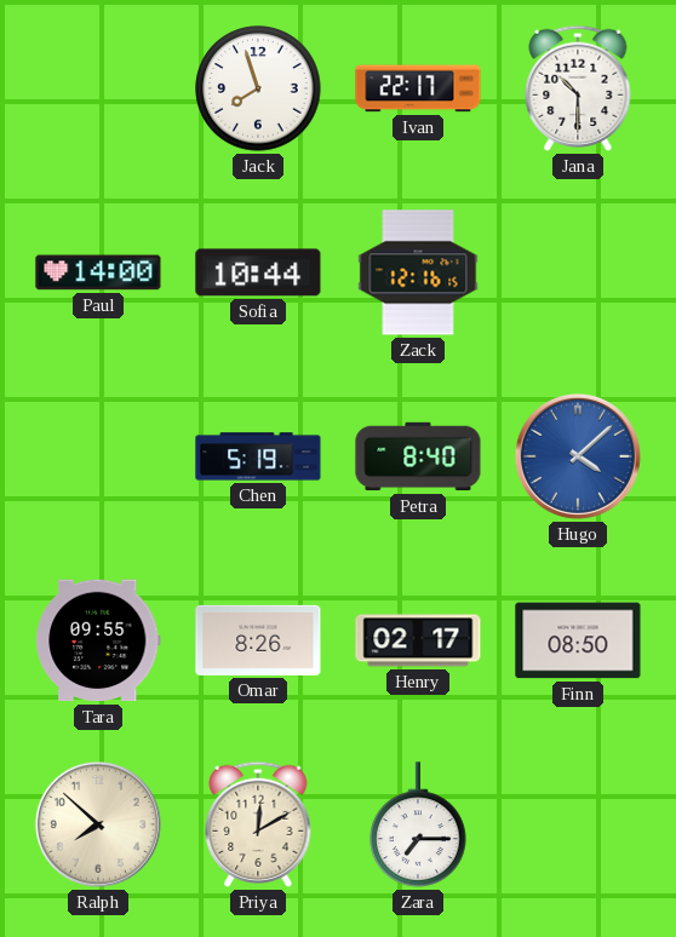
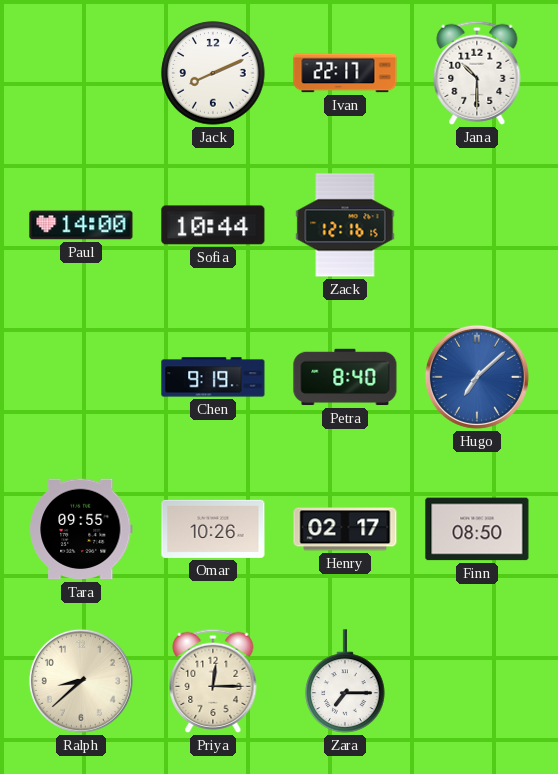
Jack: 7:57 -> 8:11 (213, 73)
Chen: 5:19 -> 9:19 (213, 377)
Hugo: 4:08 -> 7:08 (477, 377)
Omar: 8:26 -> 10:26 (213, 529)
Ralph: 7:52 -> 8:38 (81, 681)
Priya: 12:10 -> 12:15 (213, 681)
